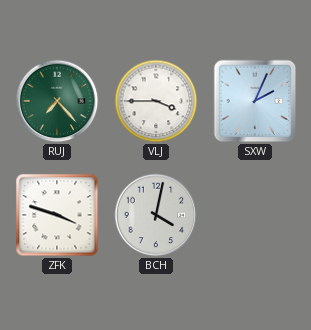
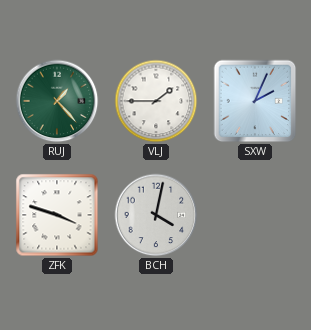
RUJ: 7:23 -> 1:23 (57, 101)
VLJ: 3:45 -> 1:45 (156, 101)
